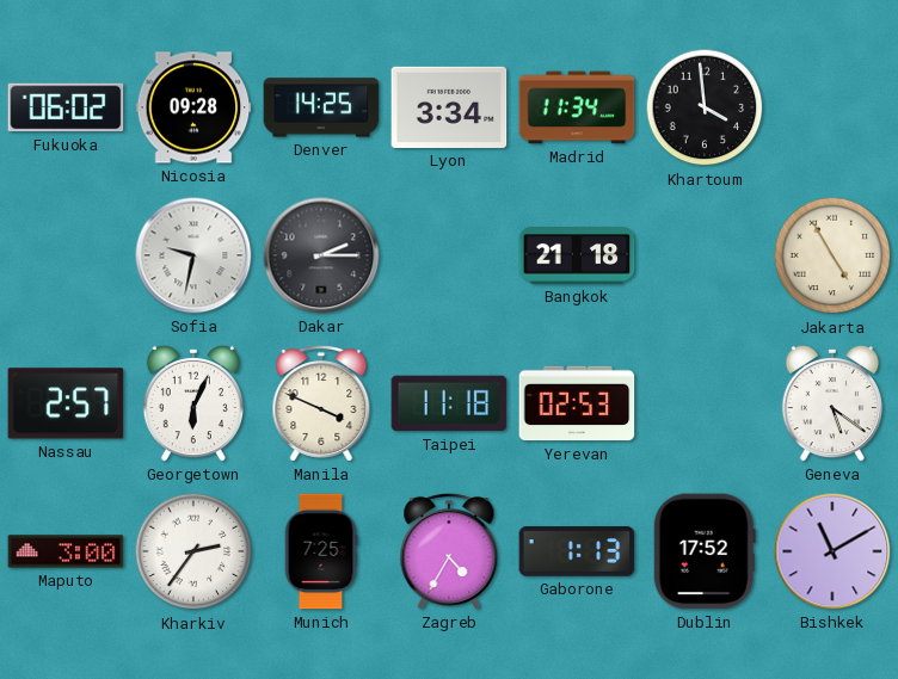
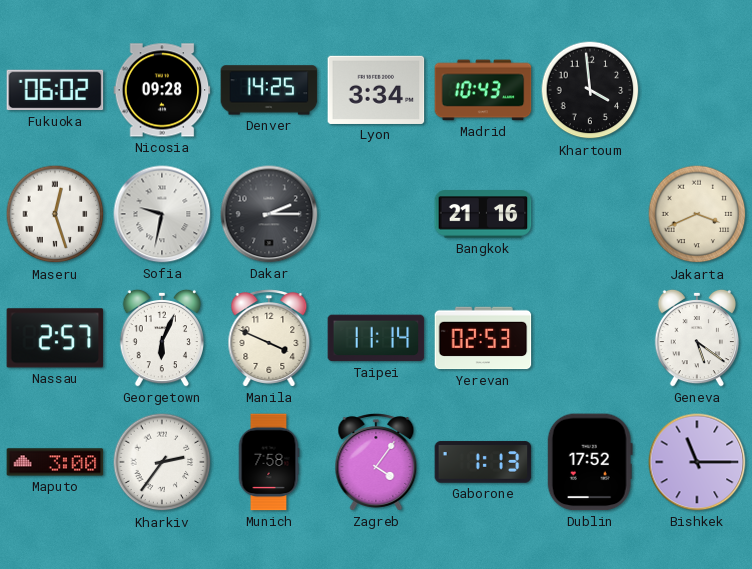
Madrid: 11:34 -> 10:43 (483, 90)
Maseru: none -> 12:27 (55, 214)
Bangkok: 21:18 -> 21:16 (483, 214)
Jakarta: 4:55 -> 3:41 (697, 214)
Taipei: 11:18 -> 11:14 (376, 338)
Munich: 7:25 -> 7:58 (269, 462)
Zagreb: 4:35 -> 4:06 (376, 462)
Bishkek: 11:10 -> 11:15 (697, 462)
